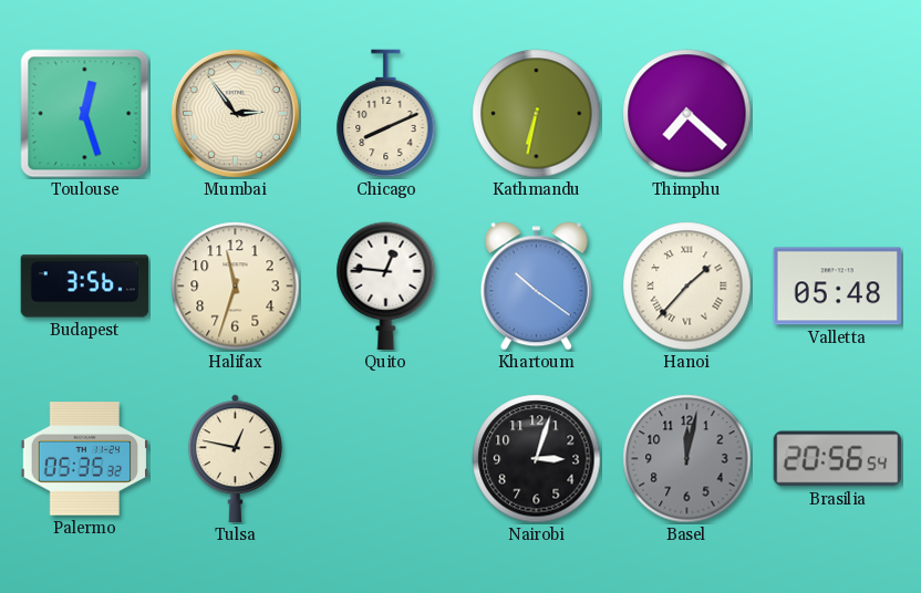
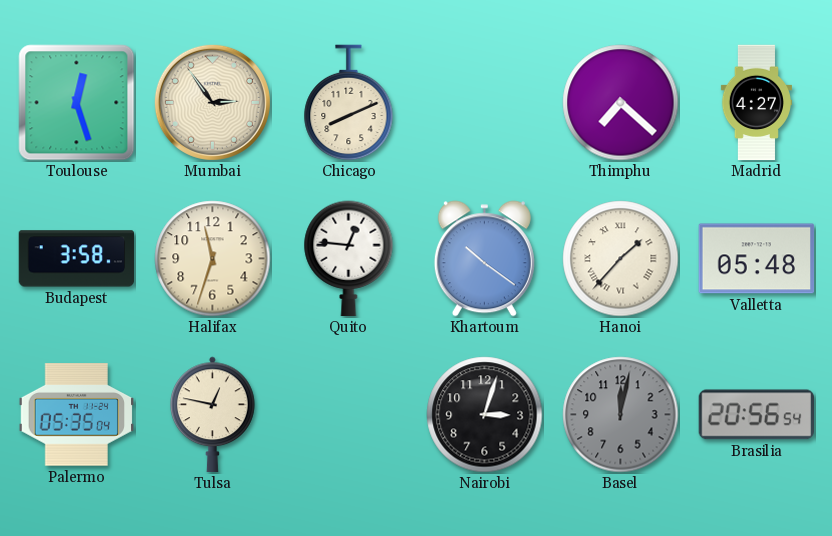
Kathmandu: 6:32 -> none (537, 114)
Madrid: none -> 4:27 (756, 103)
Budapest: 3:56 -> 3:58 (77, 259)
Palermo: 05:35:32 -> 05:35:04 (77, 415)
